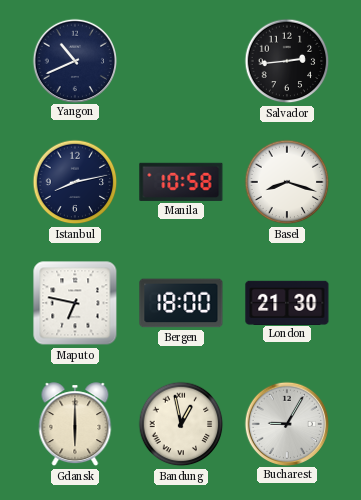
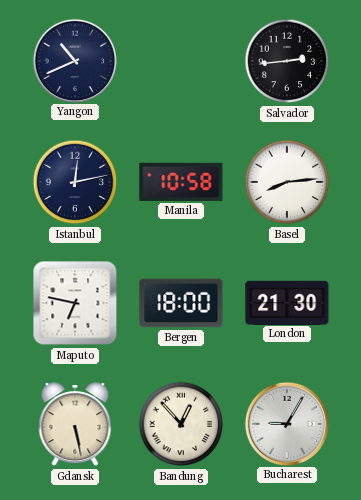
Istanbul: 8:13 -> 12:13 (75, 182)
Basel: 8:18 -> 8:14 (287, 182)
Gdansk: 6:00 -> 5:28 (75, 425)
Bandung: 12:58 -> 12:53 (181, 424)
